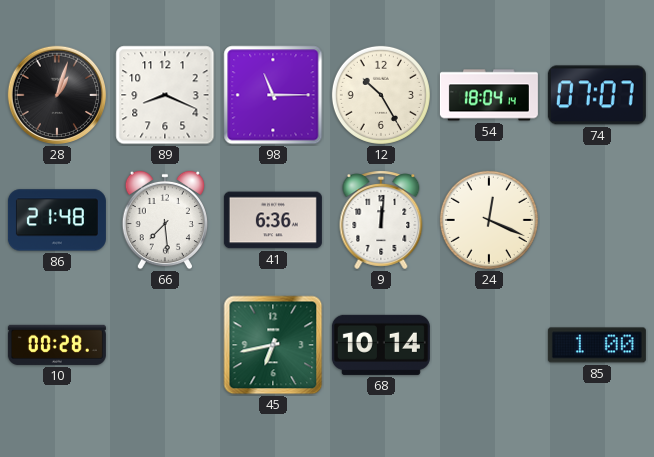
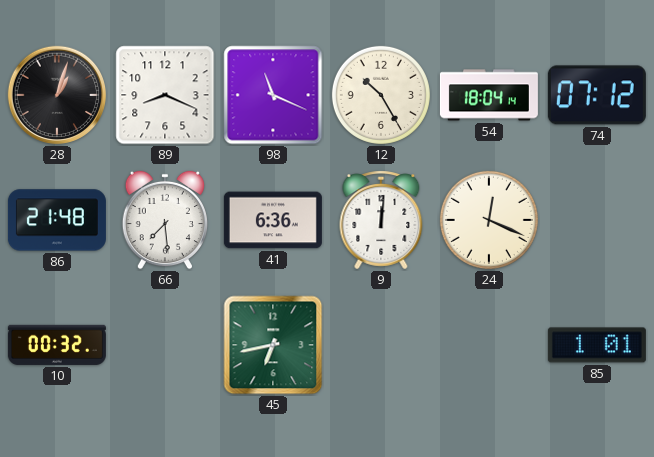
98: 11:15 -> 11:19 (273, 95)
74: 07:07 -> 07:12 (597, 95)
10: 00:28 -> 00:32 (57, 345)
68: 10:14 -> none (381, 345)
85: 1:00 -> 1:01 (597, 345)
